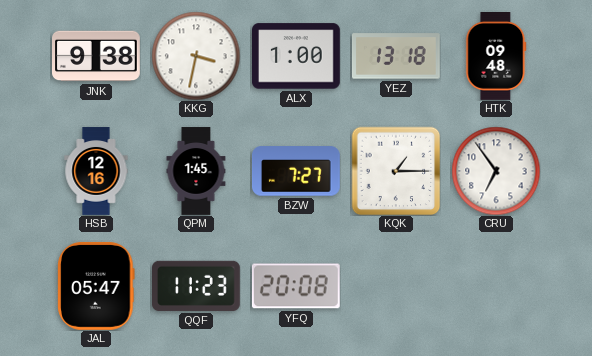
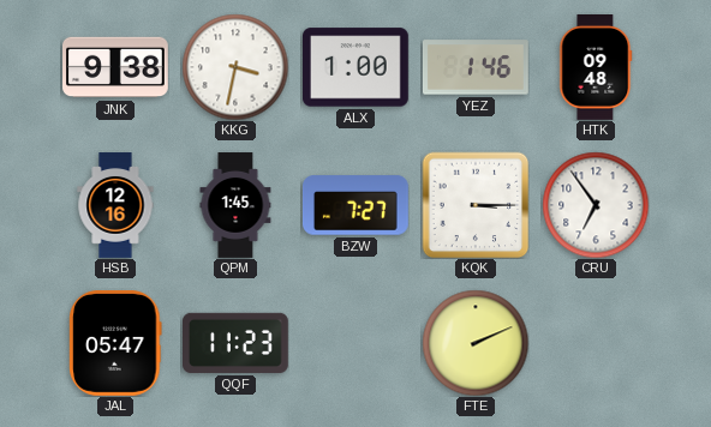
YEZ: 13:18 -> 1:46 (476, 67)
KQK: 1:15 -> 3:15 (476, 205)
YFQ: 20:08 -> none (296, 286)
FTE: none -> 2:11 (476, 343)
